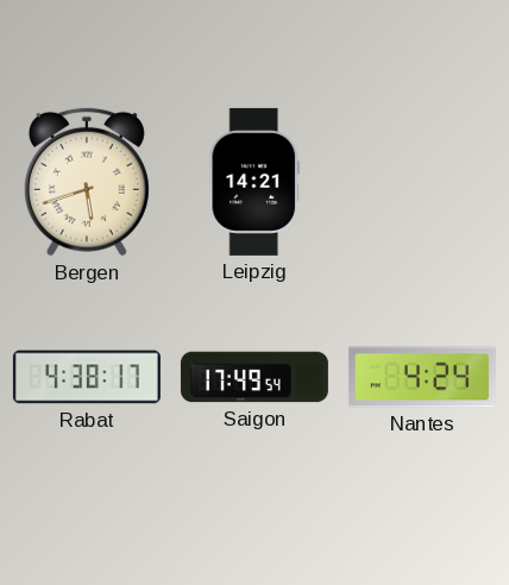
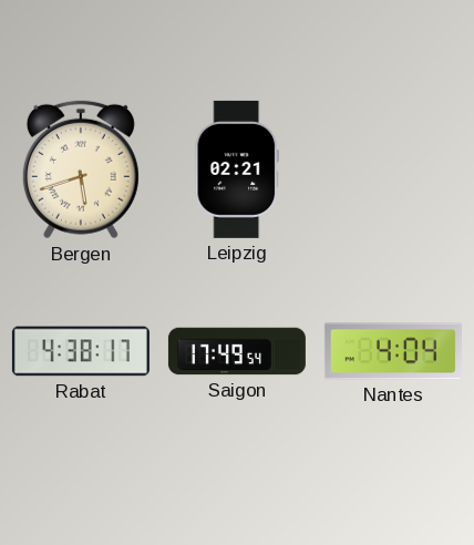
Leipzig: 14:21 -> 02:21 (237, 169)
Nantes: 4:24 -> 4:04 (393, 351)
